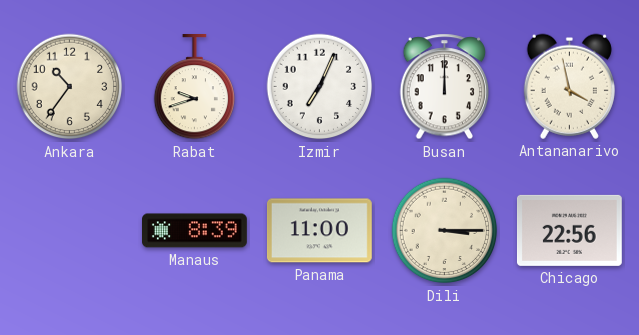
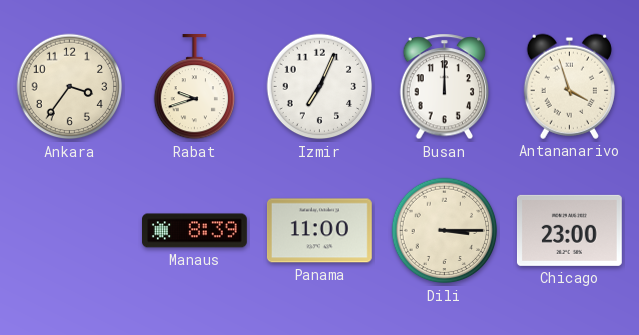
Ankara: 10:36 -> 3:36 (70, 87)
Antananarivo: 3:58 -> 3:57 (569, 86)
Chicago: 22:56 -> 23:00 (569, 230)
